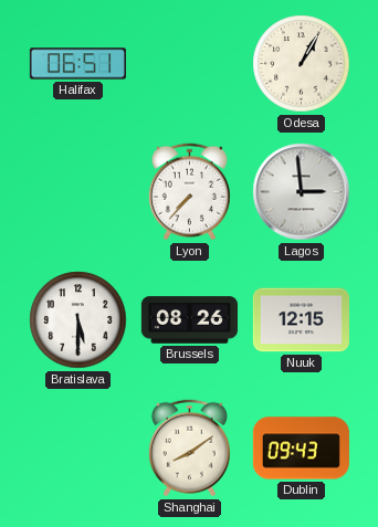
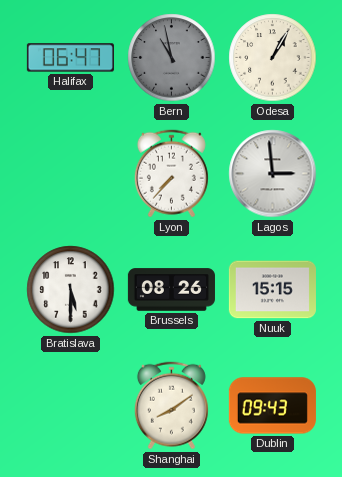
Halifax: 06:51 -> 06:47 (70, 58)
Bern: none -> 10:58 (172, 58)
Nuuk: 12:15 -> 15:15 (272, 290)
